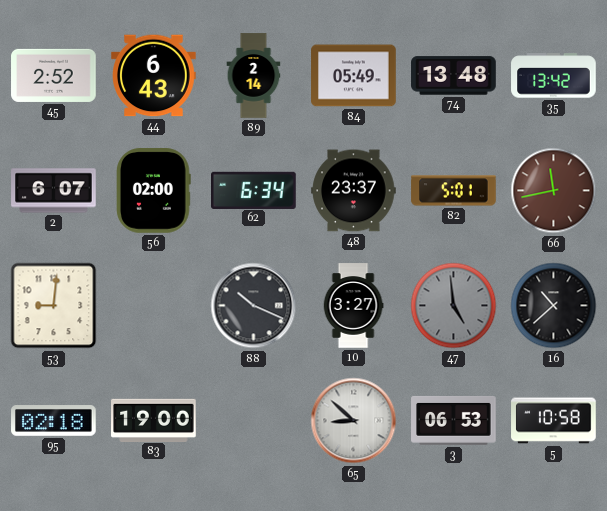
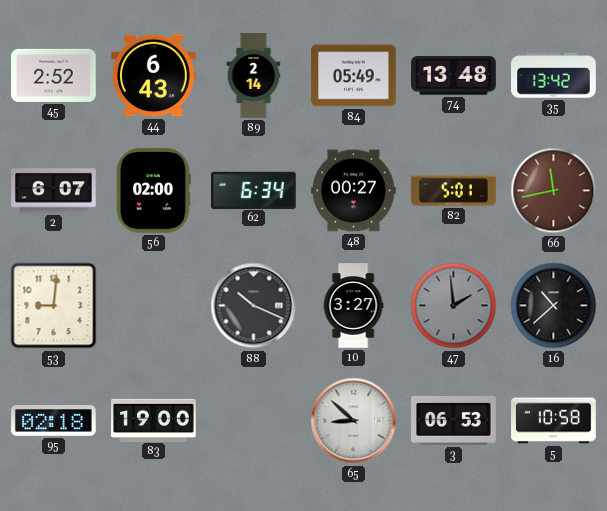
48: 23:37 -> 00:27 (354, 191)
47: 4:59 -> 1:59 (454, 306)
